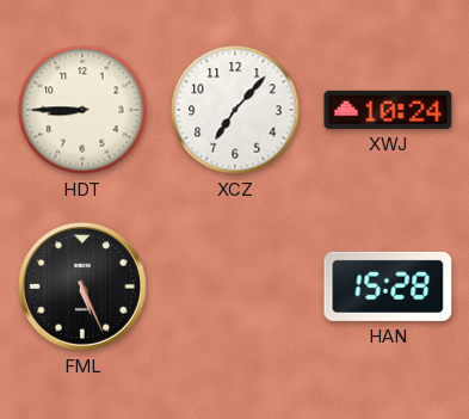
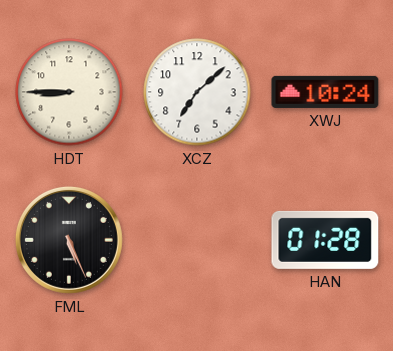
XCZ: 7:07 -> 7:08 (197, 92)
HAN: 15:28 -> 01:28 (325, 240)
